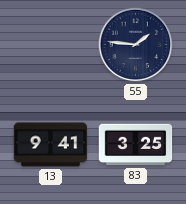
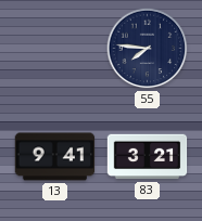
55: 1:46 -> 7:46 (148, 49)
83: 3:25 -> 3:21 (148, 157)
